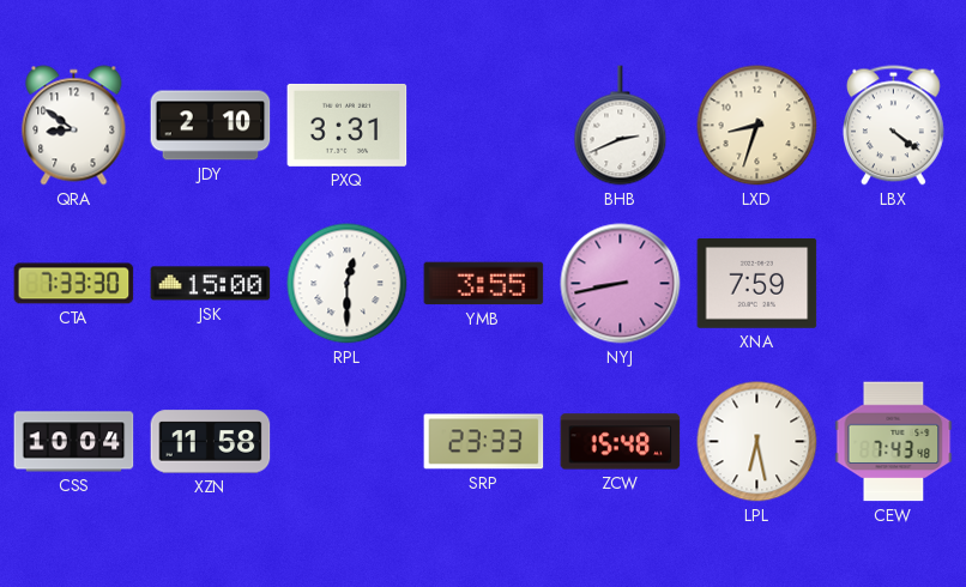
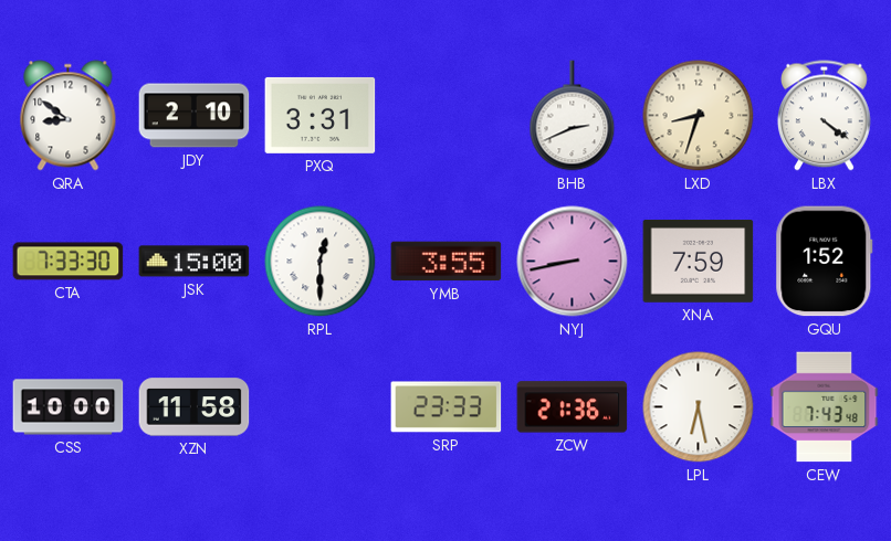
GQU: none -> 1:52 (825, 262)
CSS: 10:04 -> 10:00 (69, 407)
ZCW: 15:48 -> 21:36 (573, 407)
